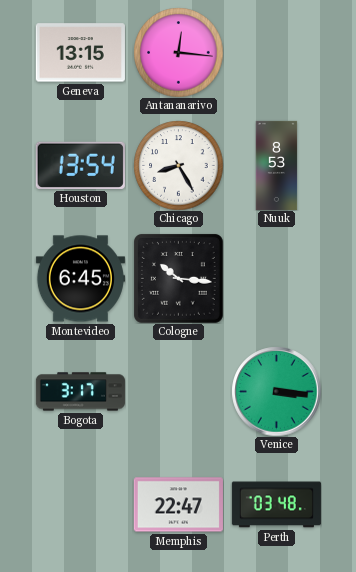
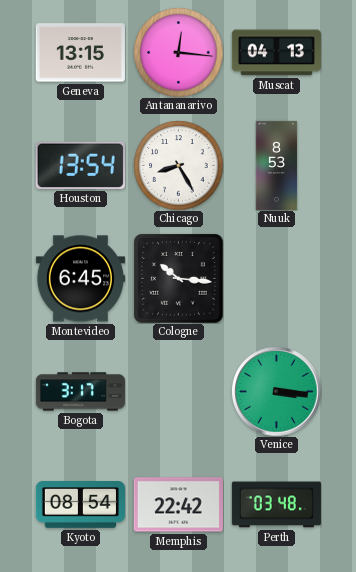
Muscat: none -> 04:13 (276, 53)
Kyoto: none -> 08:54 (80, 505)
Memphis: 22:47 -> 22:42 (178, 505)
